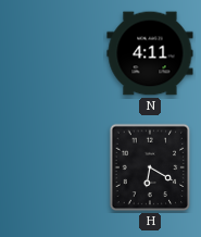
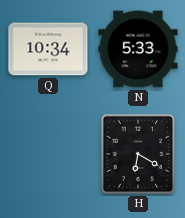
Q: none -> 10:34 (48, 49)
N: 4:11 -> 5:33 (138, 49)
